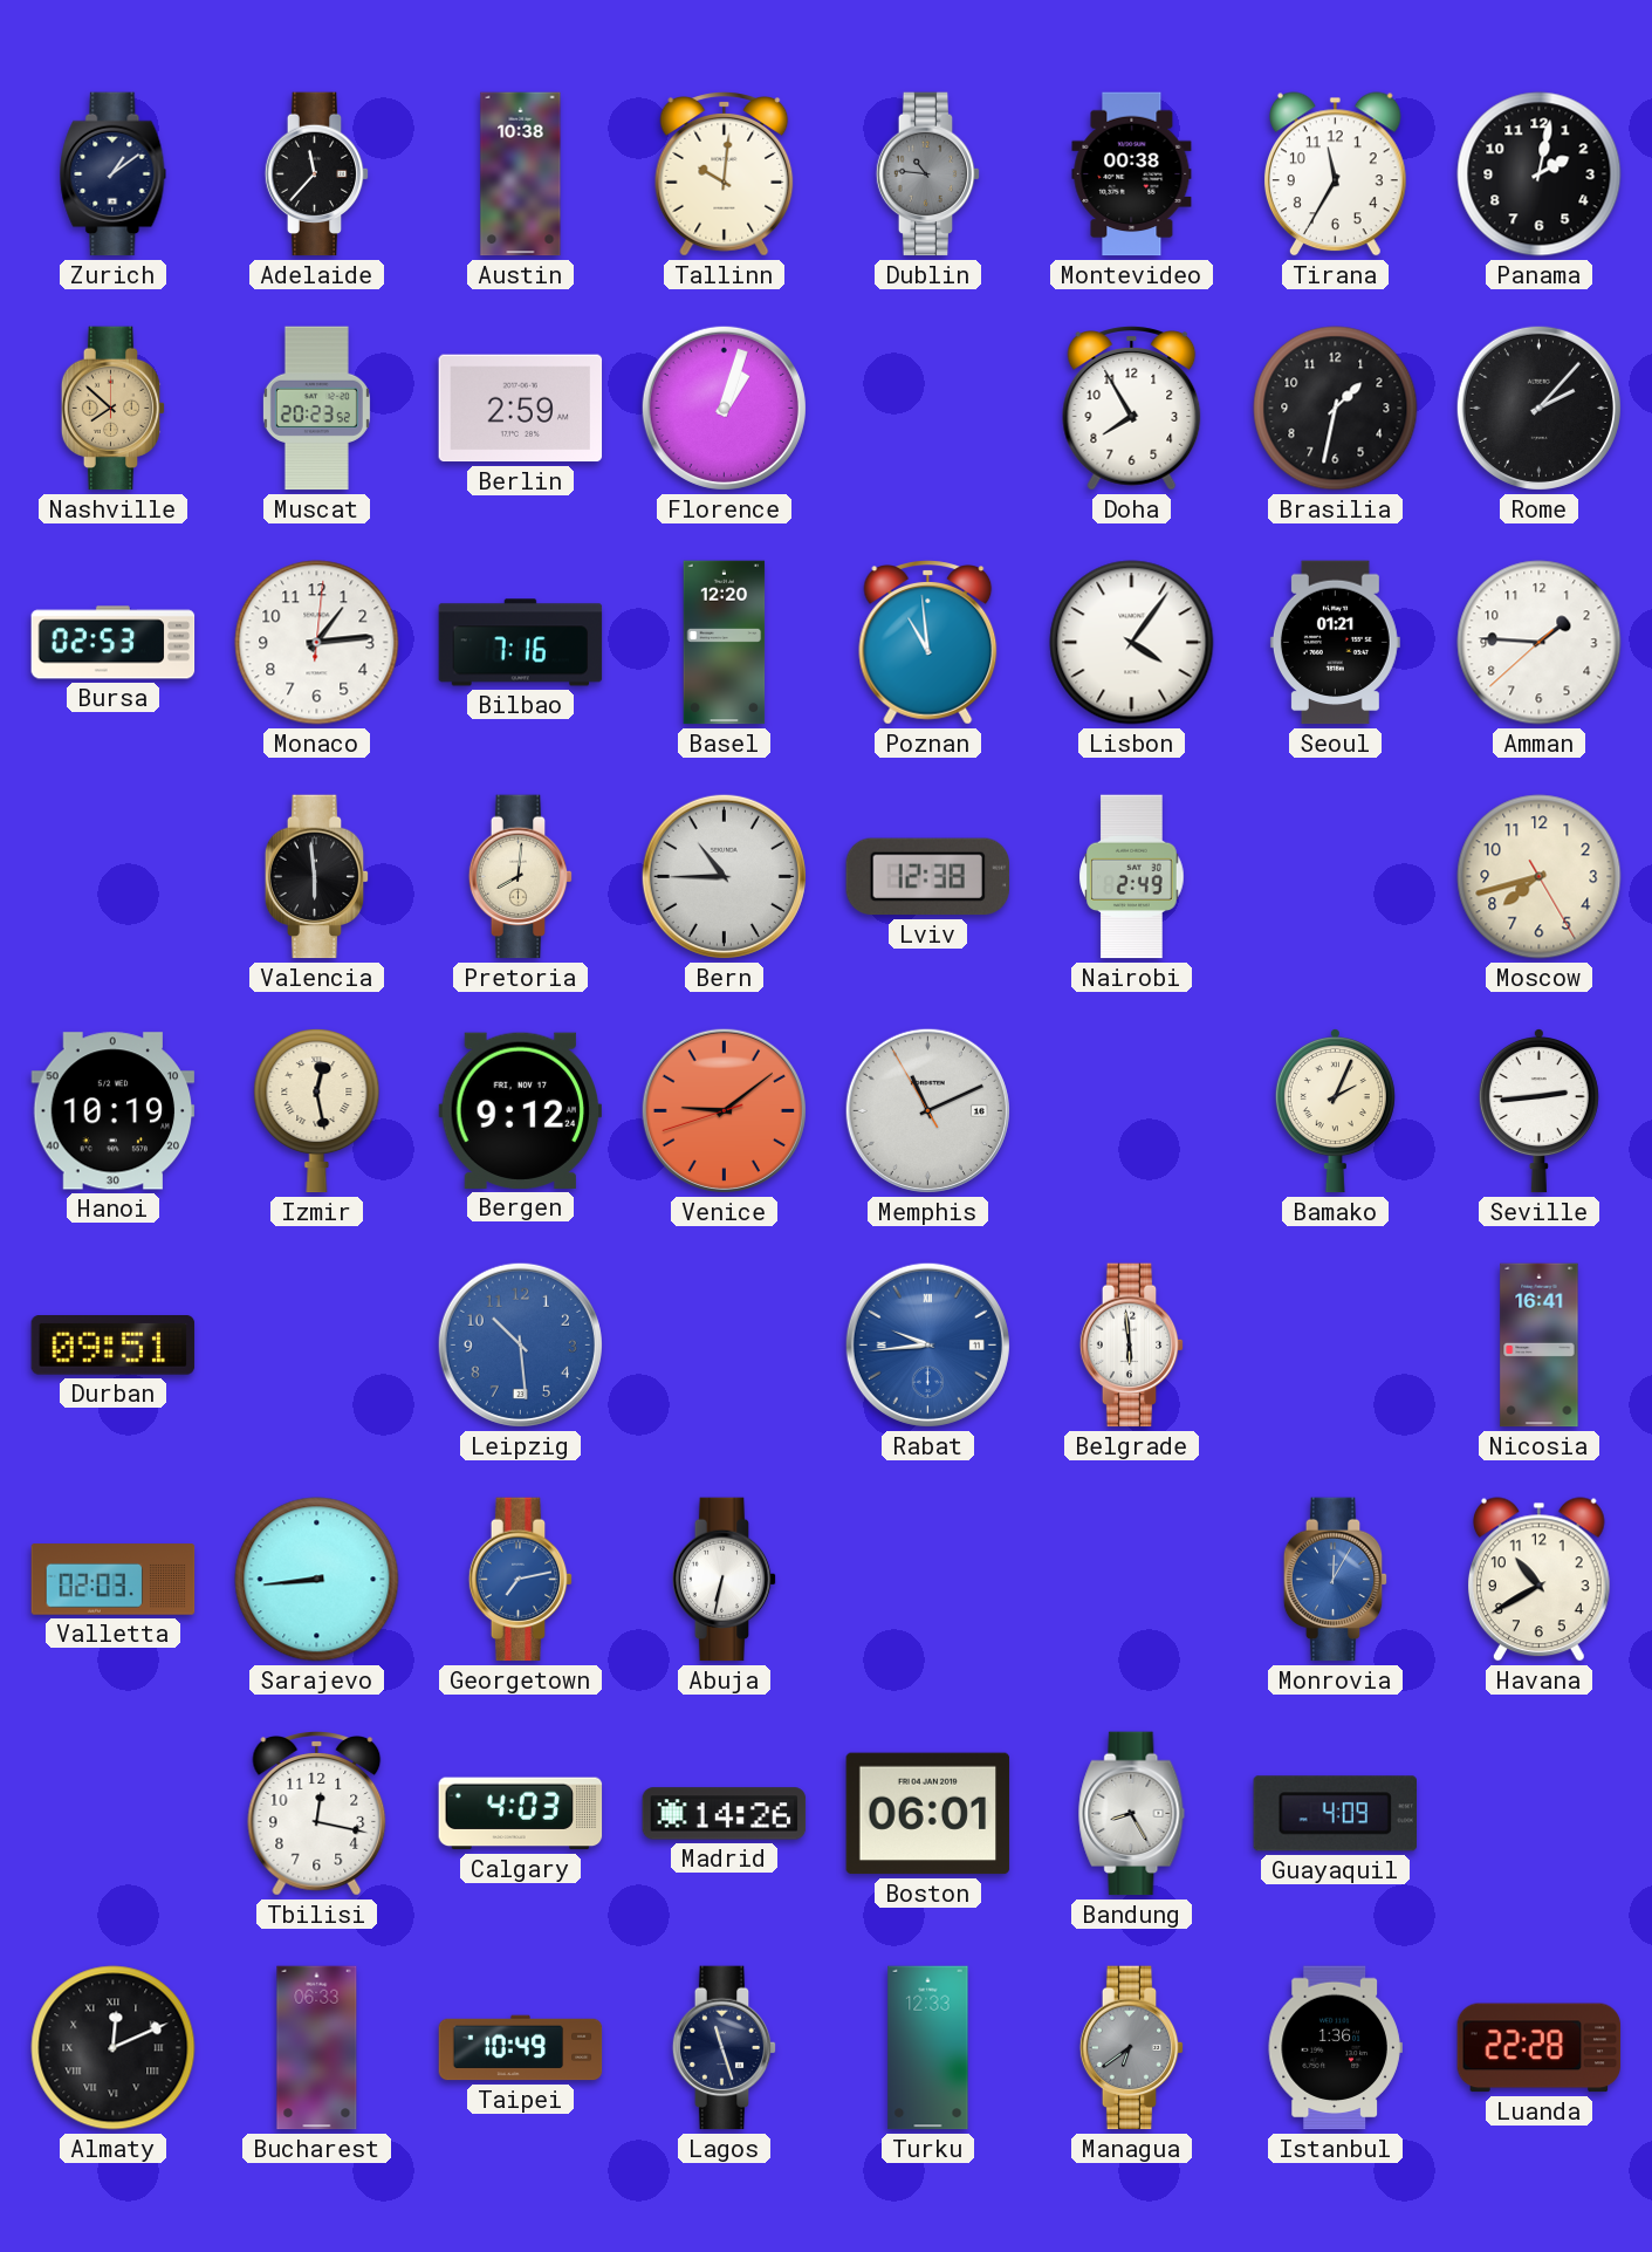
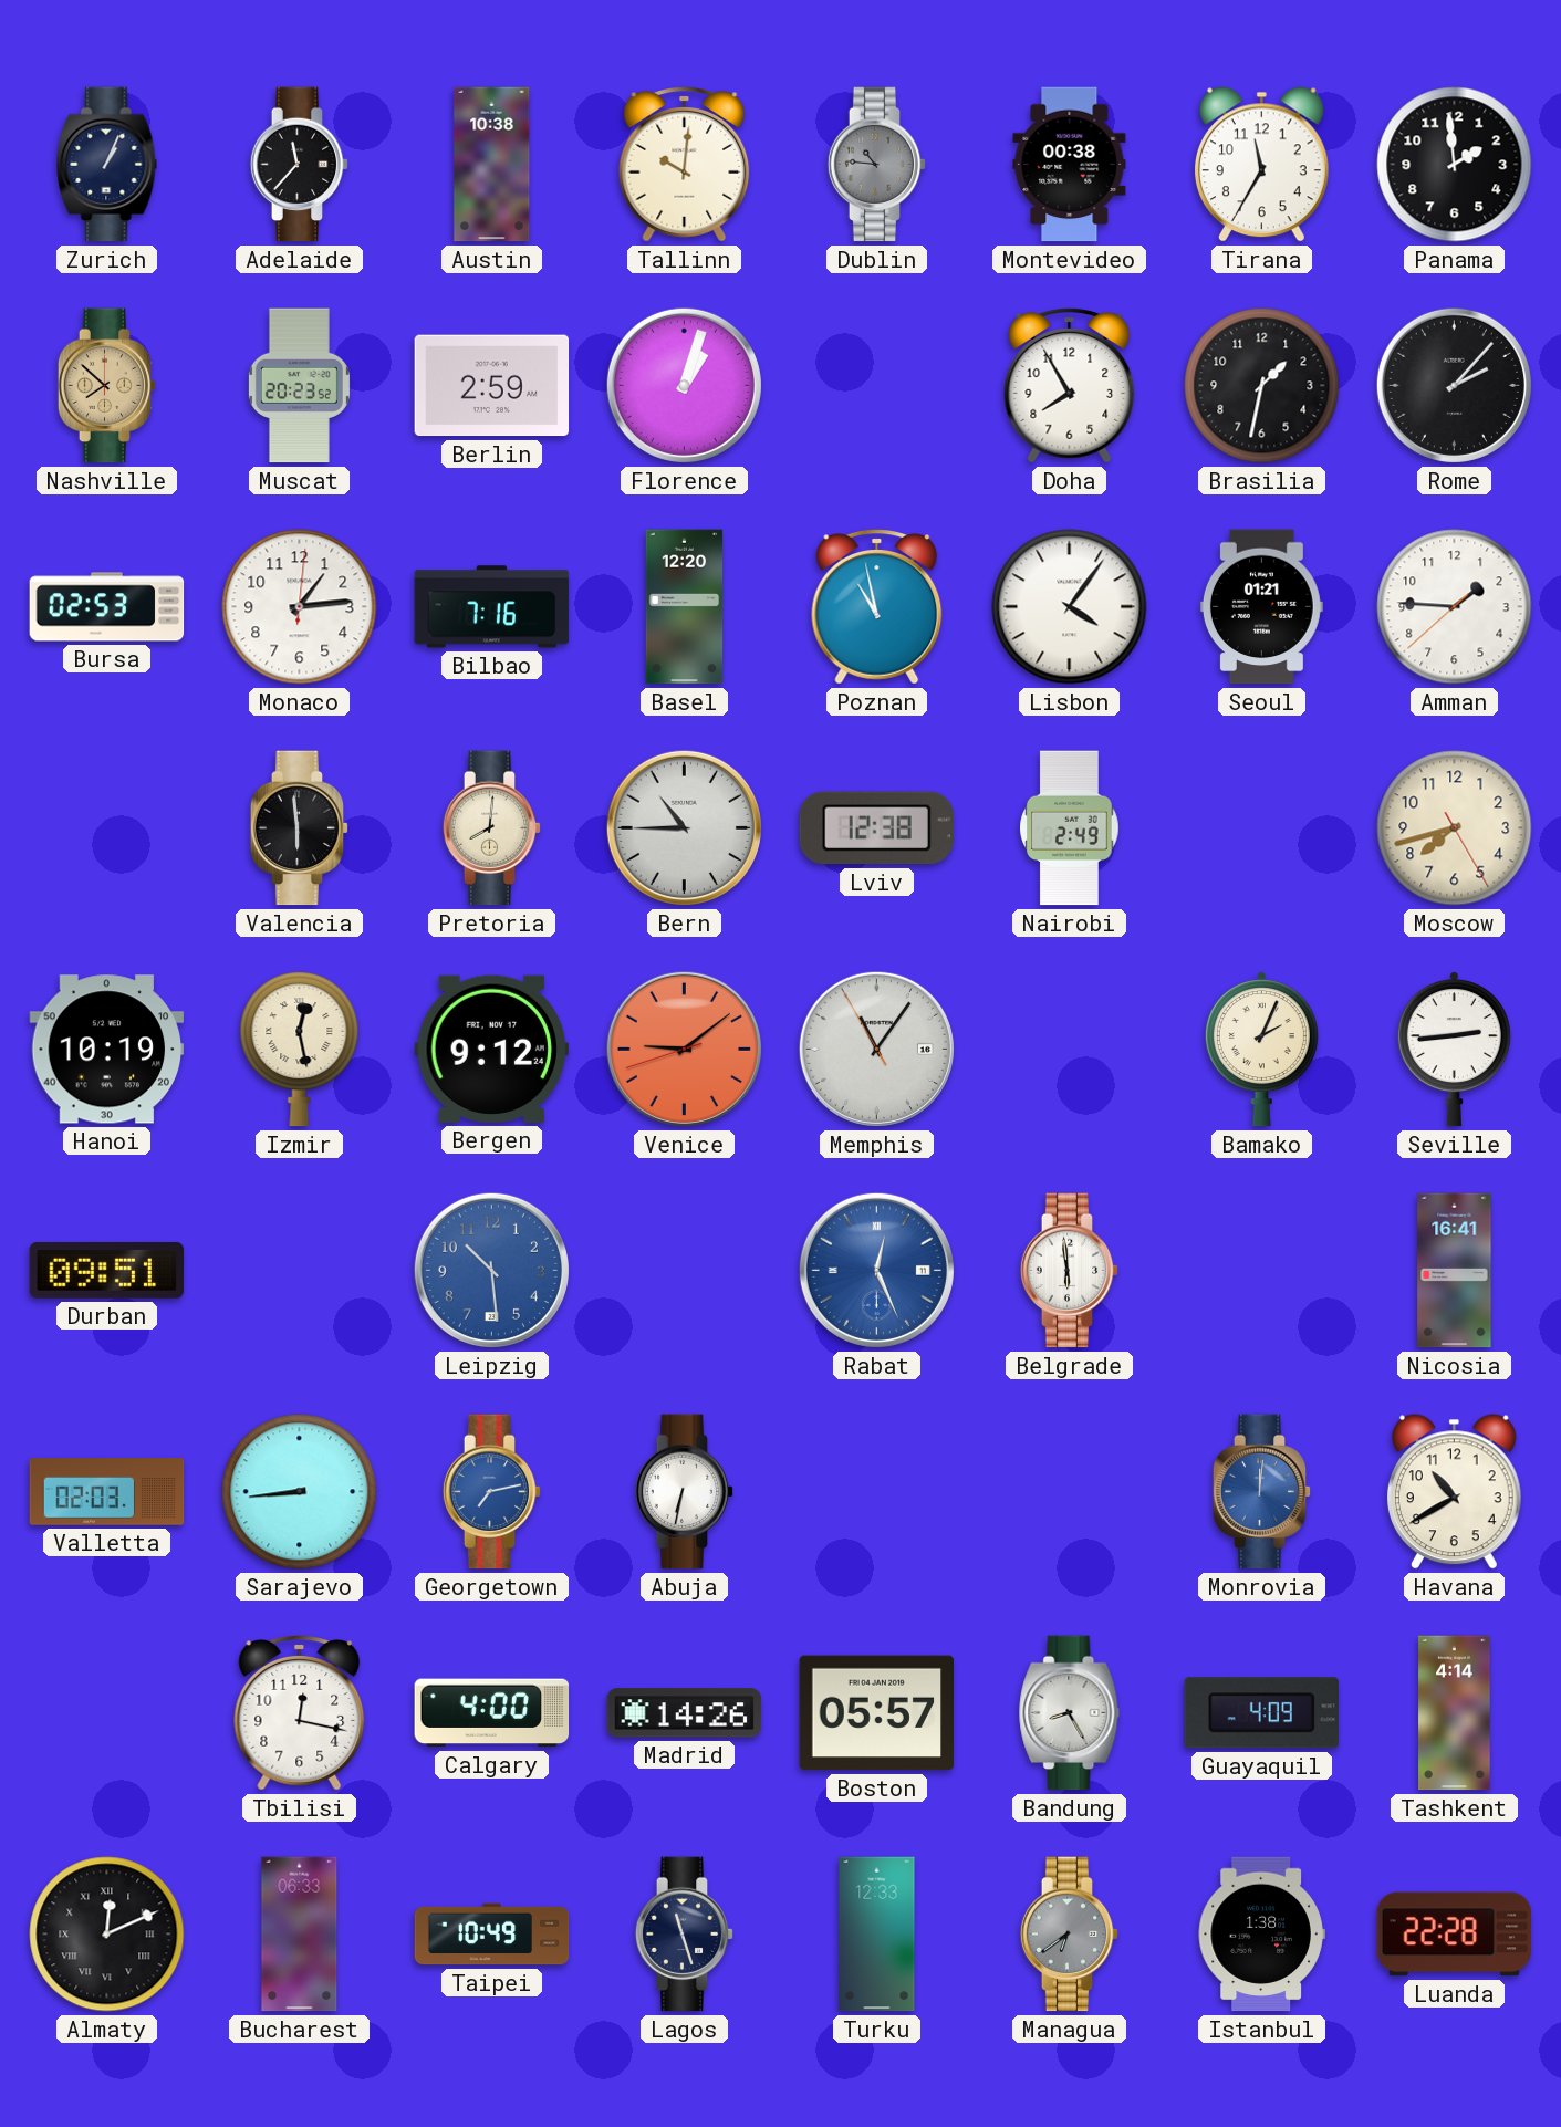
Zurich: 1:09 -> 1:04 (107, 165)
Panama: 2:02 -> 1:59 (1455, 165)
Poznan: 10:59 -> 10:58 (877, 607)
Memphis: 11:10 -> 11:05 (876, 1049)
Rabat: 9:44 -> 12:26 (876, 1270)
Monrovia: 12:05 -> 12:01 (1262, 1492)
Calgary: 4:03 -> 4:00 (492, 1713)
Boston: 06:01 -> 05:57 (877, 1713)
Tashkent: none -> 4:14 (1455, 1713)
Istanbul: 1:36 -> 1:38 (1261, 1935)
